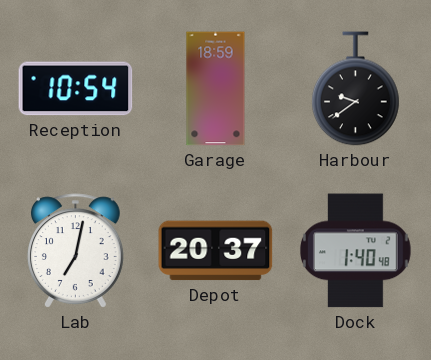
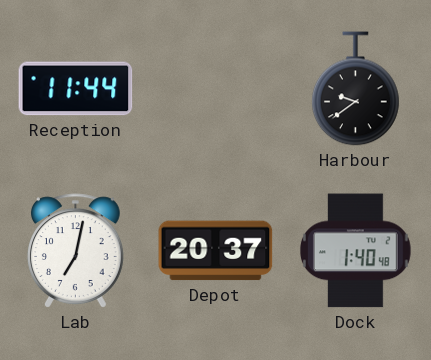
Reception: 10:54 -> 11:44 (76, 89)
Garage: 18:59 -> none (216, 89)
